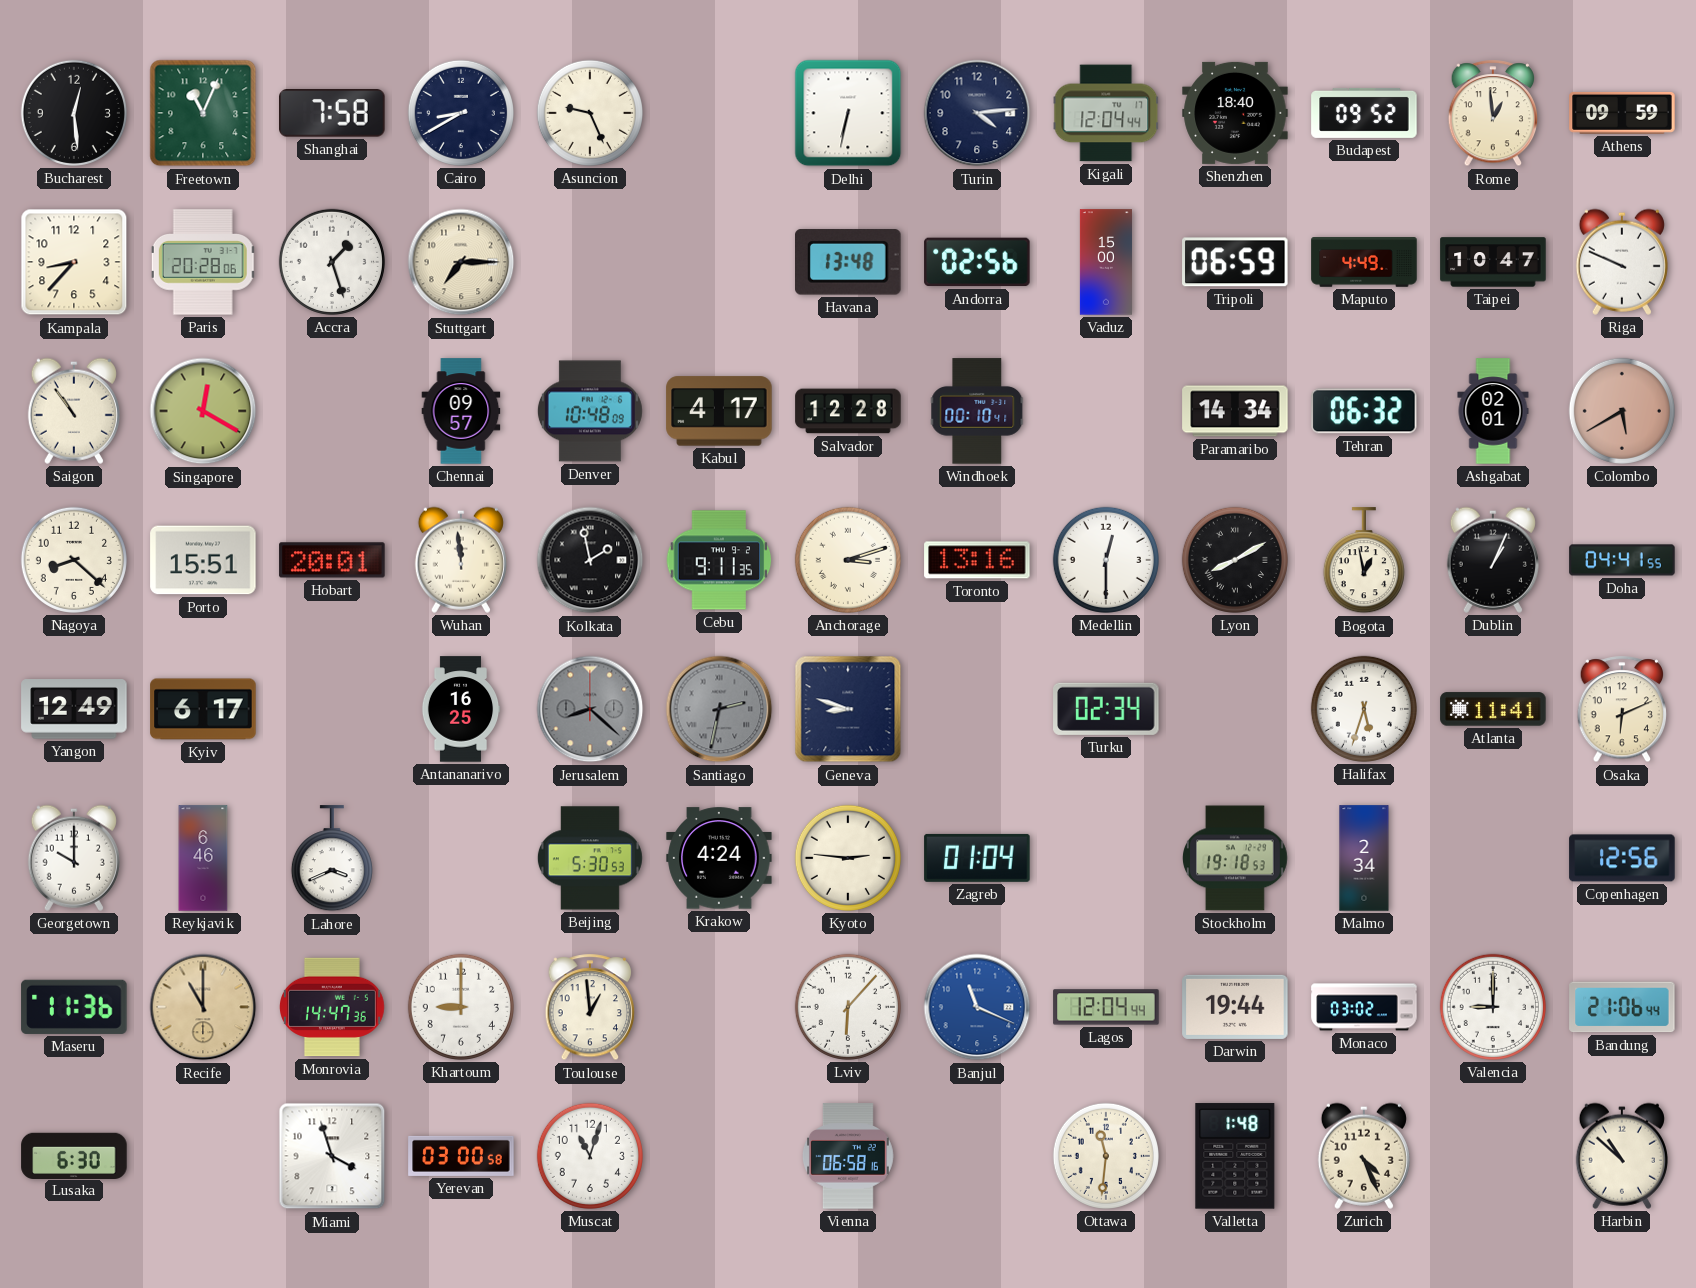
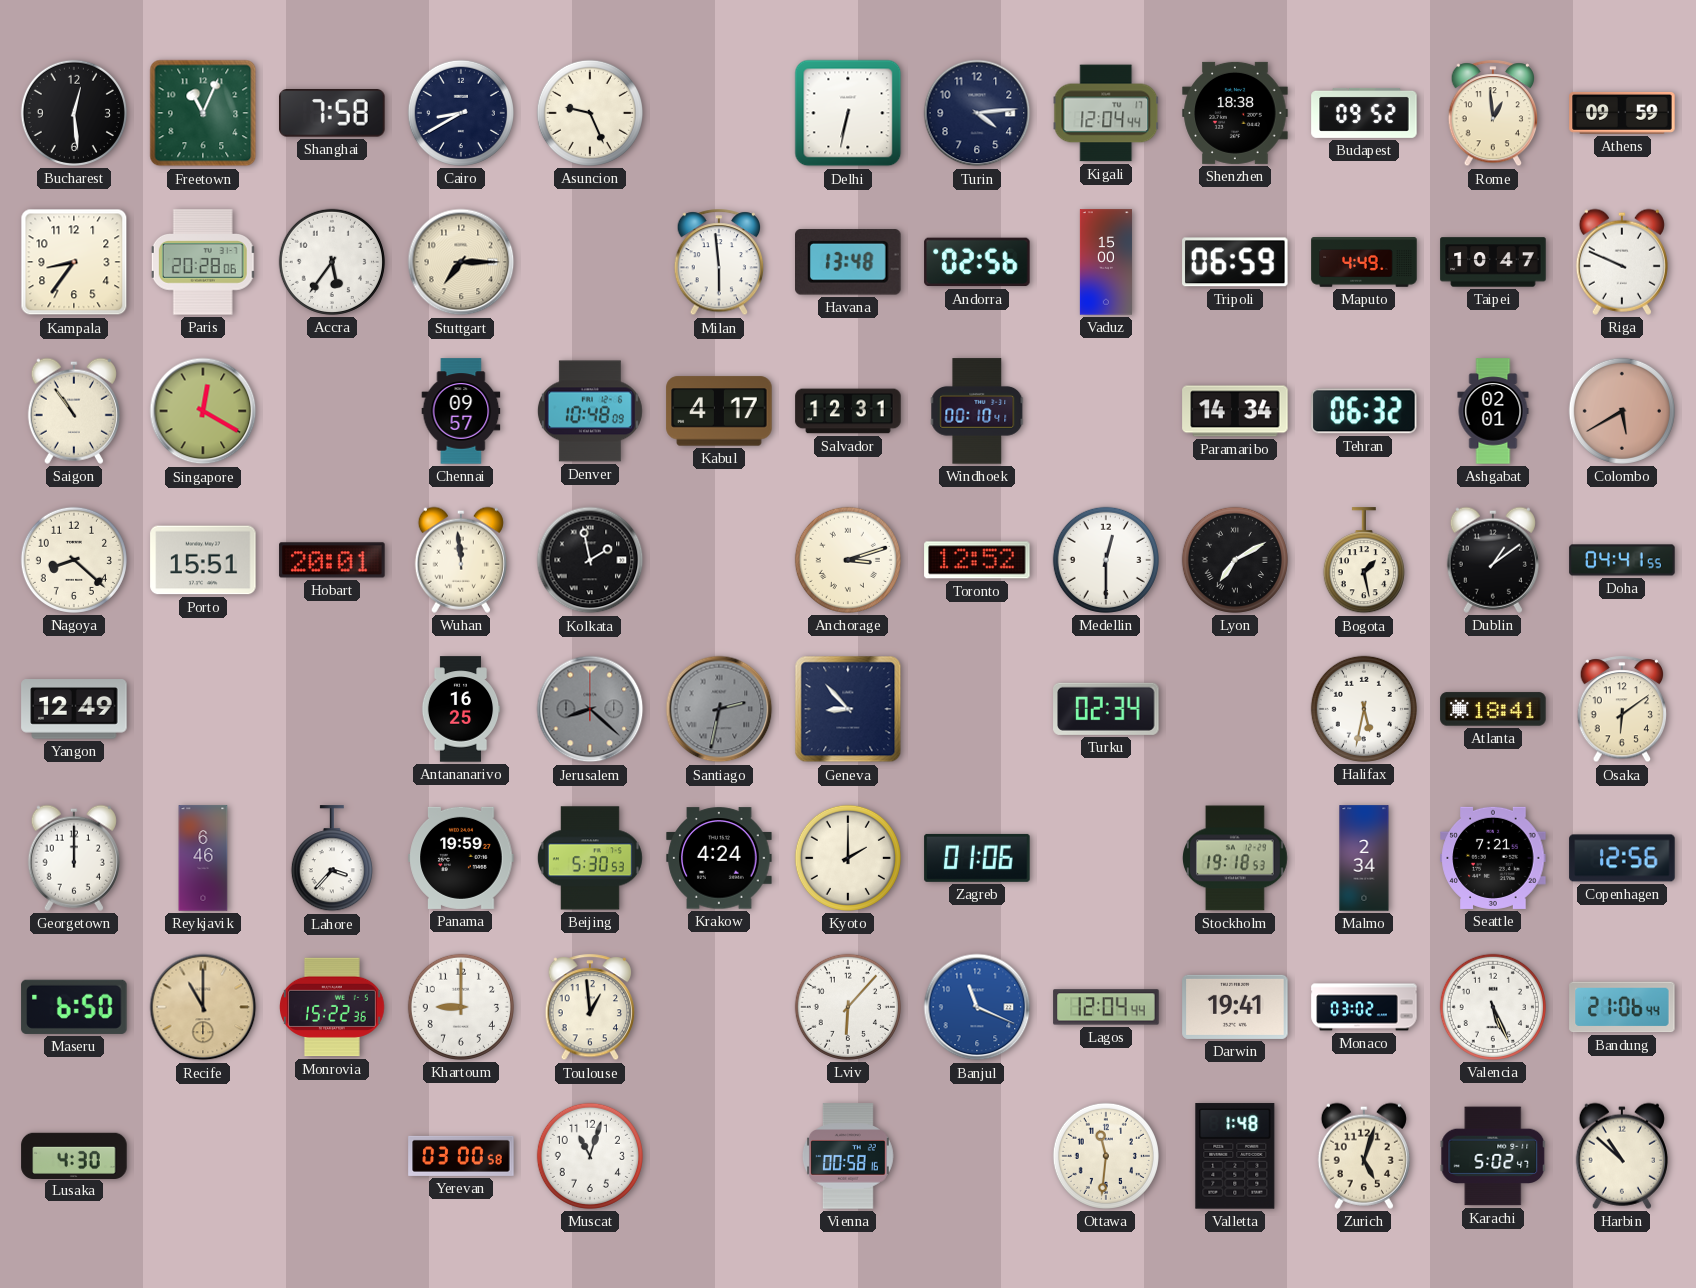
Shenzhen: 18:40 -> 18:38 (1235, 113)
Kampala: 8:37 -> 8:36 (74, 262)
Accra: 1:27 -> 5:36 (332, 262)
Milan: none -> 5:59 (719, 263)
Salvador: 12:28 -> 12:31 (848, 411)
Cebu: 9:11 -> none (719, 560)
Toronto: 13:16 -> 12:52 (977, 560)
Lyon: 8:10 -> 7:10 (1235, 560)
Bogota: 12:58 -> 1:28 (1364, 561)
Dublin: 1:04 -> 1:09 (1493, 560)
Kyiv: 6:17 -> none (203, 709)
Geneva: 8:48 -> 8:53 (848, 709)
Halifax: 5:33 -> 5:32 (1364, 709)
Atlanta: 11:41 -> 18:41 (1493, 709)
Osaka: 6:11 -> 6:09 (1622, 710)
Georgetown: 10:00 -> 12:00 (74, 858)
Lahore: 3:41 -> 3:37 (332, 859)
Panama: none -> 19:59 (461, 858)
Kyoto: 2:46 -> 2:00 (848, 858)
Zagreb: 01:04 -> 01:06 (977, 858)
Seattle: none -> 7:21 (1493, 858)
Maseru: 11:36 -> 6:50 (74, 1007)
Monrovia: 14:47 -> 15:22 (333, 1007)
Darwin: 19:44 -> 19:41 (1235, 1007)
Valencia: 9:00 -> 5:26 (1493, 1007)
Lusaka: 6:30 -> 4:30 (74, 1155)
Miami: 3:57 -> none (332, 1156)
Vienna: 06:58 -> 00:58 (848, 1156)
Zurich: 4:26 -> 5:03 (1364, 1156)
Karachi: none -> 5:02 (1493, 1156)
